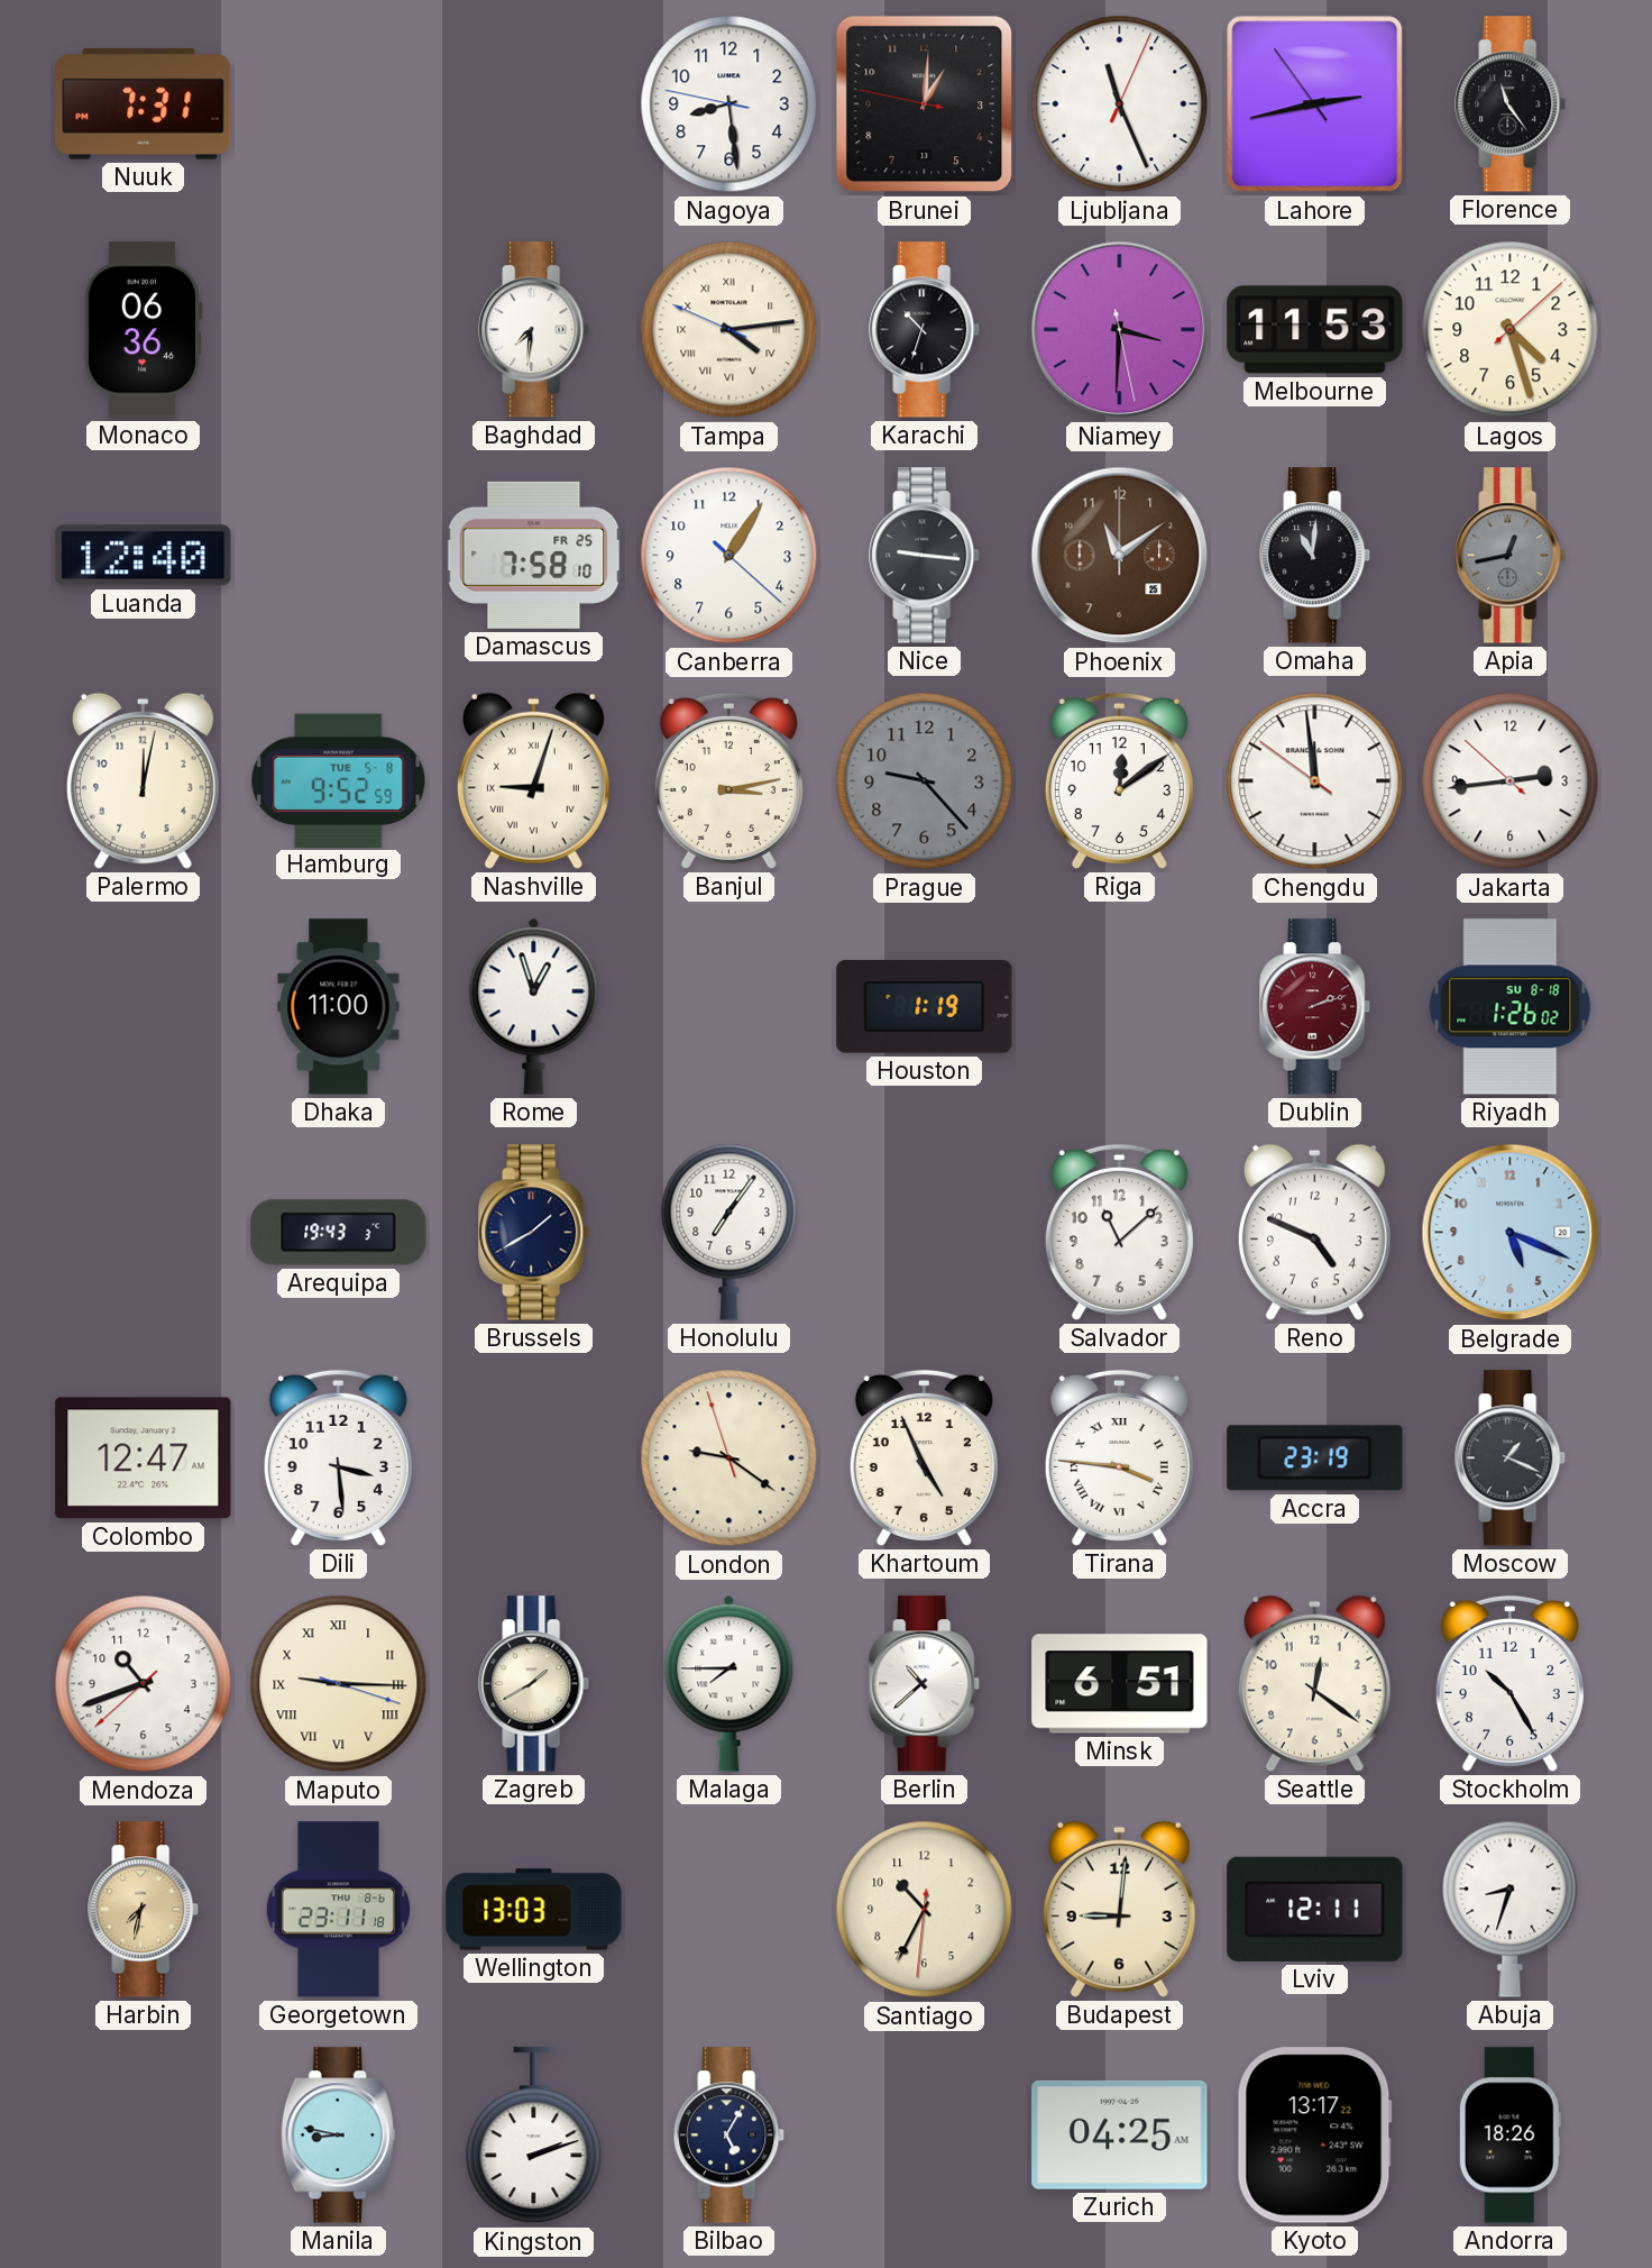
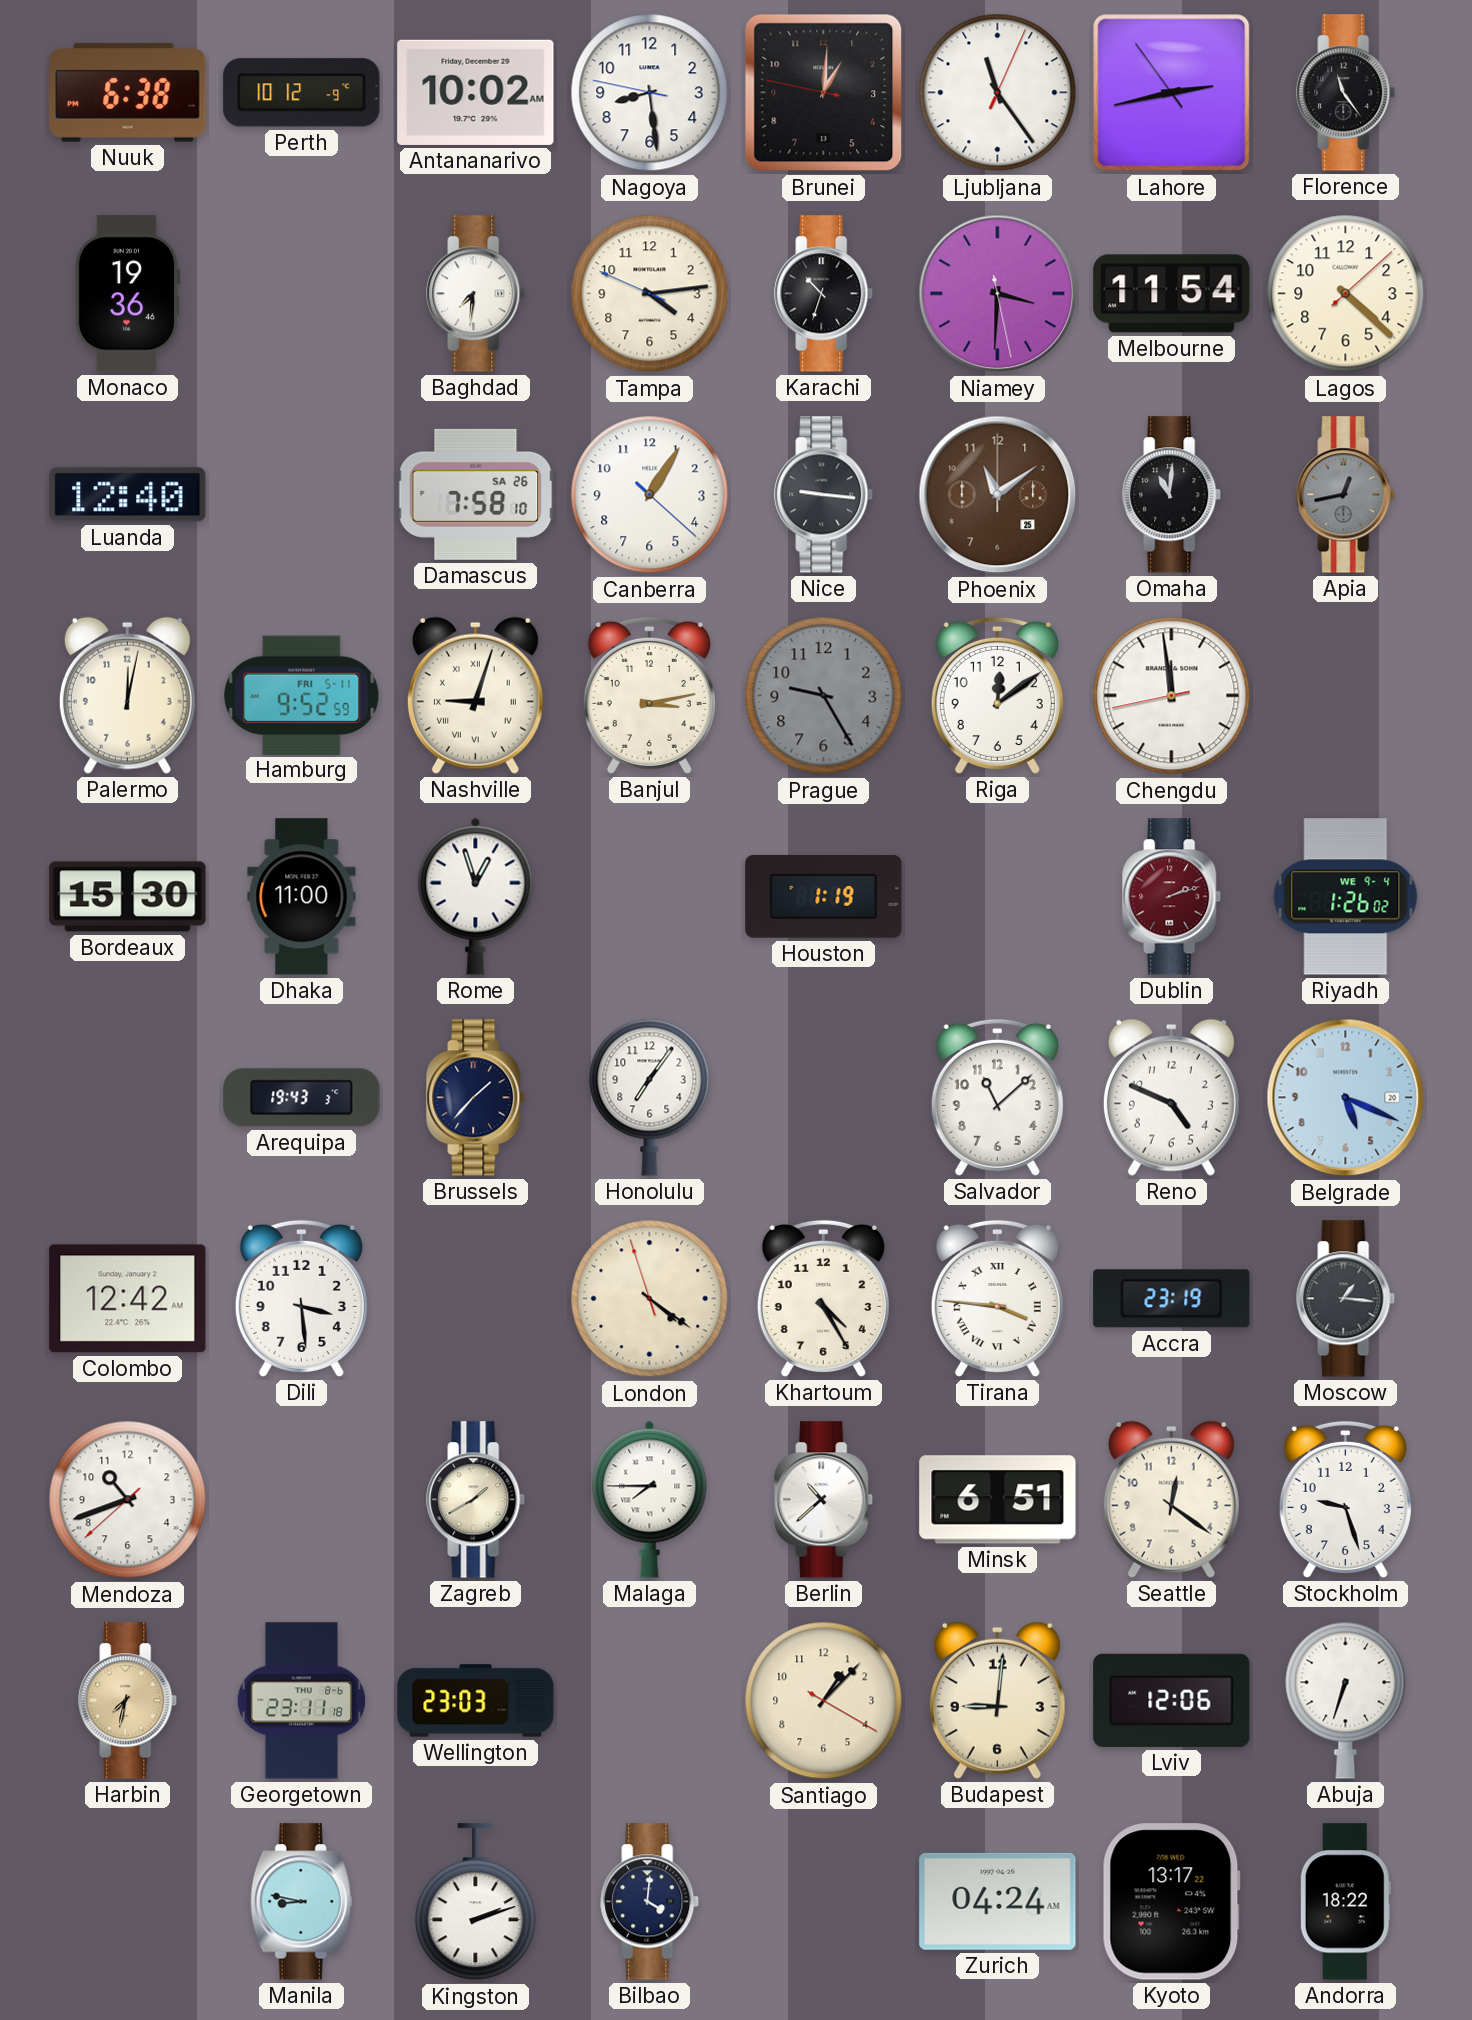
Nuuk: 7:31 -> 6:38 (128, 92)
Perth: none -> 10:12 (302, 93)
Antananarivo: none -> 10:02 (476, 92)
Ljubljana: 11:26 -> 11:24 (998, 93)
Monaco: 06:36 -> 19:36 (127, 294)
Tampa numerals: Roman -> Arabic (650, 294)
Melbourne: 11:53 -> 11:54 (1172, 294)
Lagos: 4:27 -> 4:22 (1346, 294)
Damascus date: FR 25 -> SA 26 (476, 494)
Hamburg date: TUE 5-8 -> FRI 5-11 (302, 695)
Prague: 9:23 -> 9:25 (824, 696)
Chengdu: 11:58:51 -> 11:58:43 (1172, 696)
Jakarta: 2:43 -> none (1511, 781)
Bordeaux: none -> 15:30 (128, 897)
Riyadh date: SU 8-18 -> WE 9-4 (1346, 897)
Brussels: 1:40 -> 1:37 (476, 1098)
Colombo: 12:47 -> 12:42 (128, 1299)
London: 9:20 -> 4:20 (650, 1299)
Khartoum: 4:56 -> 4:25 (823, 1298)
Moscow: 1:19 -> 1:16 (1346, 1299)
Maputo: 9:15 -> none (339, 1684)
Stockholm: 10:25 -> 9:27 (1345, 1499)
Wellington: 13:03 -> 23:03 (476, 1701)
Santiago: 10:34 -> 1:07 (824, 1701)
Lviv: 12:11 -> 12:06 (1172, 1700)
Abuja: 8:33 -> 6:33 (1346, 1700)
Bilbao: 5:05 -> 4:01 (650, 1902)
Zurich: 04:25 -> 04:24 (998, 1901)
Andorra: 18:26 -> 18:22 (1345, 1902)
